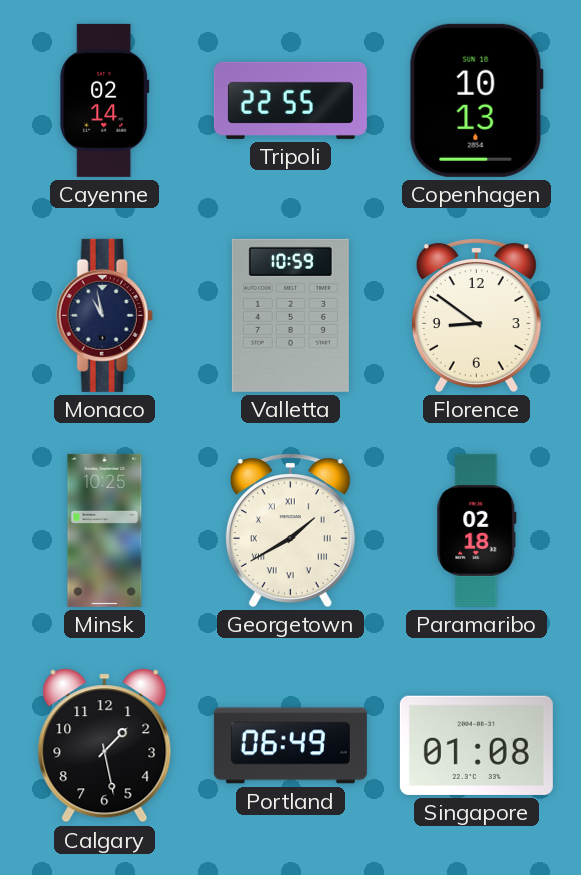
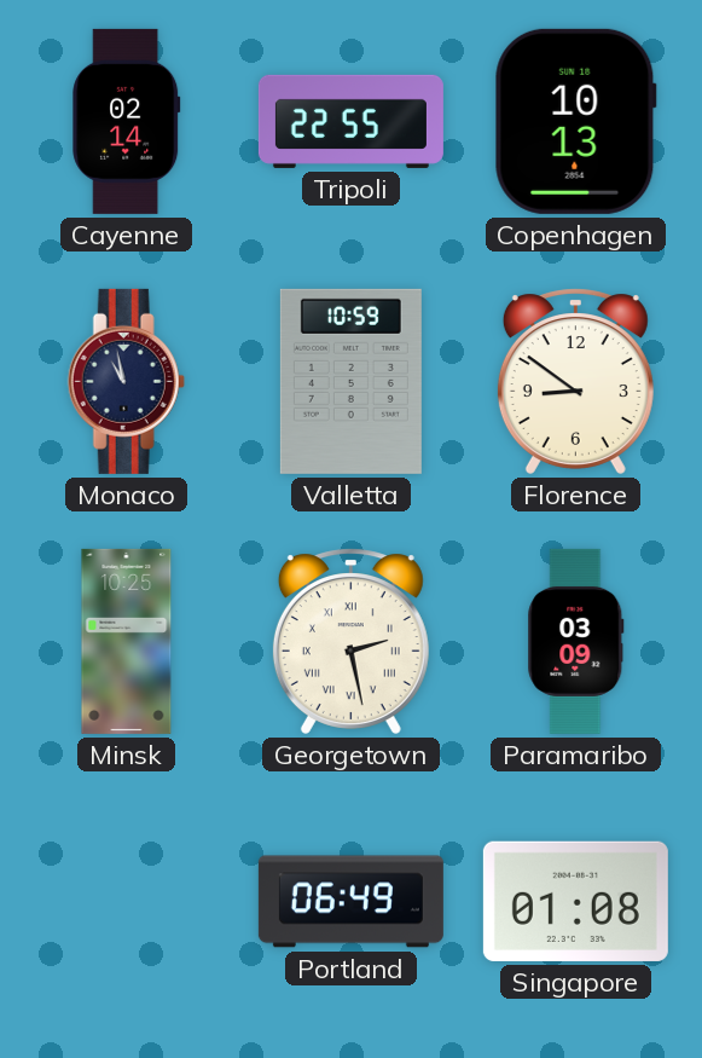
Georgetown: 1:40 -> 2:28 (350, 641)
Paramaribo: 02:18 -> 03:09 (576, 641)
Calgary: 1:28 -> none (105, 746)
